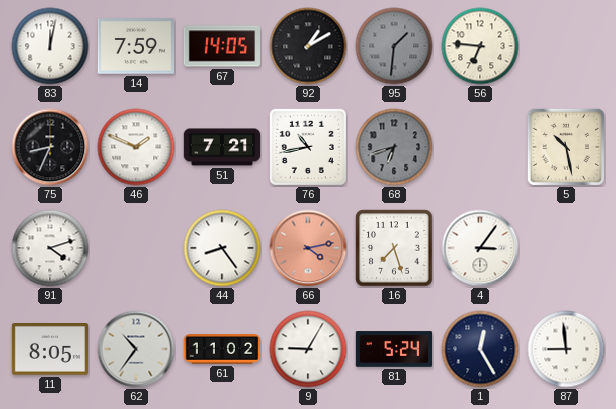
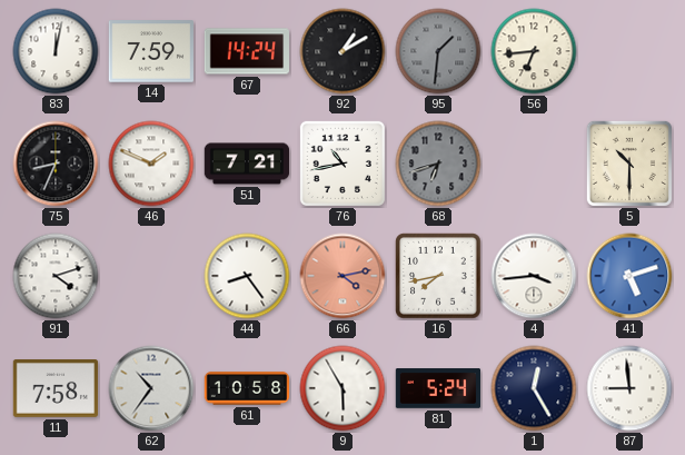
67: 14:05 -> 14:24 (246, 51)
56: 6:46 -> 6:44 (534, 51)
5: 10:28 -> 10:30 (629, 164)
16: 7:27 -> 7:43 (438, 276)
4: 3:06 -> 3:44 (534, 276)
41: none -> 5:12 (629, 276)
11: 8:05 -> 7:58 (56, 389)
61: 11:02 -> 10:58 (247, 388)
9: 9:05 -> 5:55 (343, 388)
